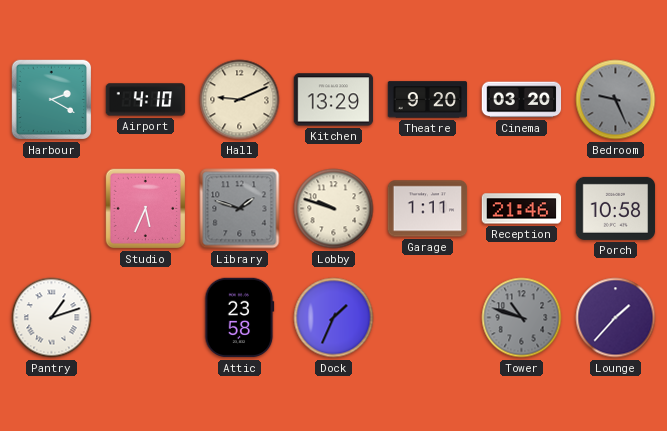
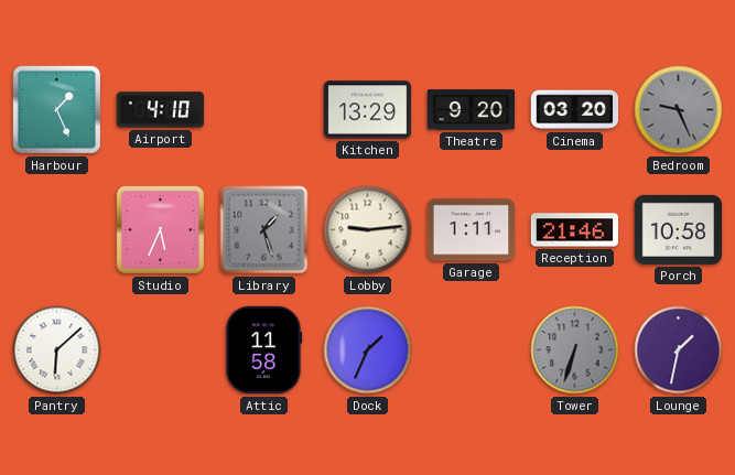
Harbour: 2:20 -> 1:26 (57, 110)
Hall: 9:11 -> none (240, 100)
Library: 1:48 -> 1:27 (264, 230)
Lobby: 9:48 -> 9:14 (368, 230)
Pantry: 1:12 -> 6:08 (57, 350)
Attic: 23:58 -> 11:58 (263, 350)
Tower: 10:48 -> 6:33 (575, 350)
Lounge: 1:37 -> 1:32 (679, 350)
